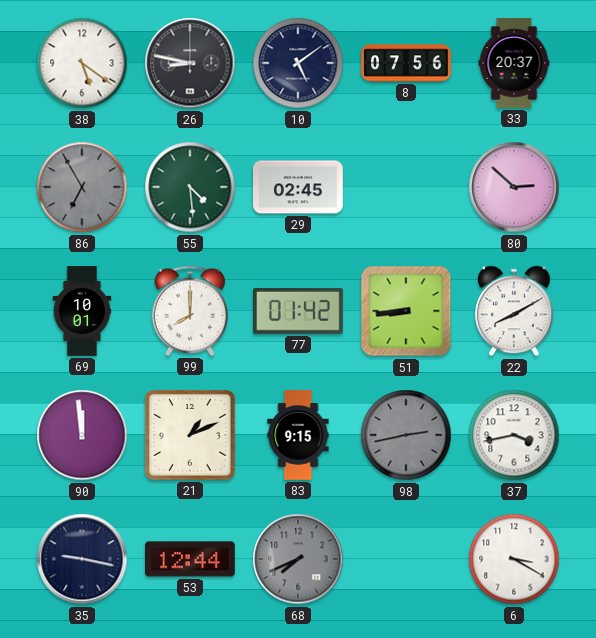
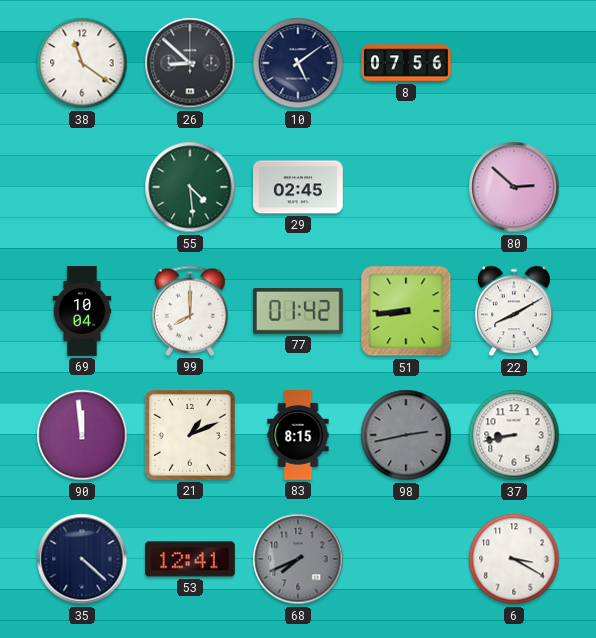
38: 5:21 -> 11:21 (82, 63)
26: 8:47 -> 8:52 (190, 63)
33: 20:37 -> none (514, 63)
86: 6:55 -> none (82, 187)
69: 10:01 -> 10:04 (82, 311)
83: 9:15 -> 8:15 (298, 435)
37: 3:43 -> 8:43 (514, 435)
35: 9:17 -> 4:22 (82, 559)
53: 12:44 -> 12:41 (191, 559)
